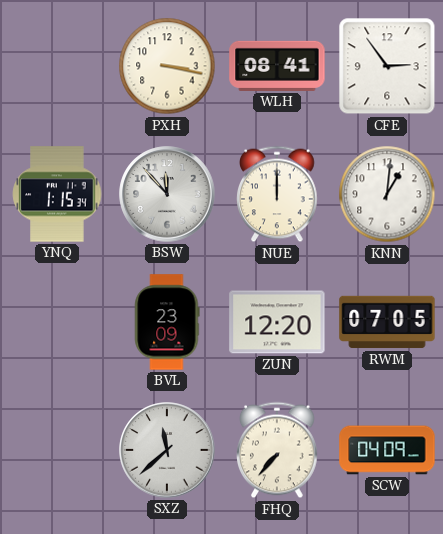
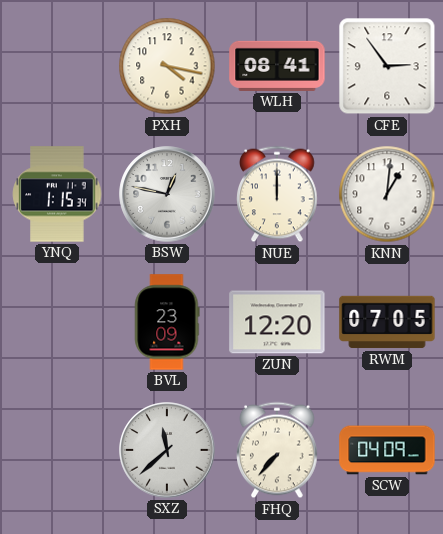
PXH: 3:17 -> 4:17 (167, 66)
BSW: 11:53 -> 12:47 (167, 194)
